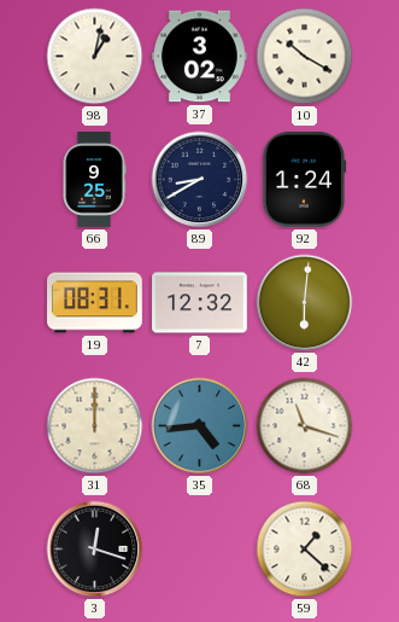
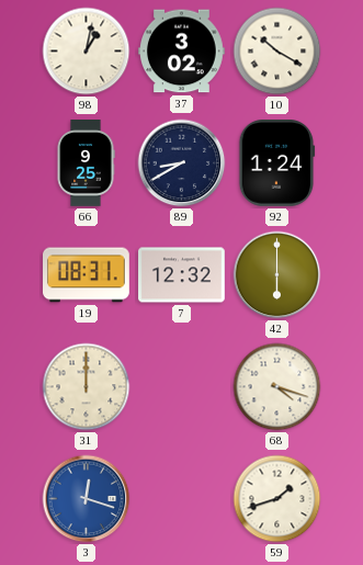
42: 6:01 -> 6:00 (277, 275)
35: 4:44 -> none (200, 426)
68: 11:18 -> 4:18 (277, 387)
3 dial: black -> blue (87, 499)
59: 1:22 -> 1:42 (277, 499)
